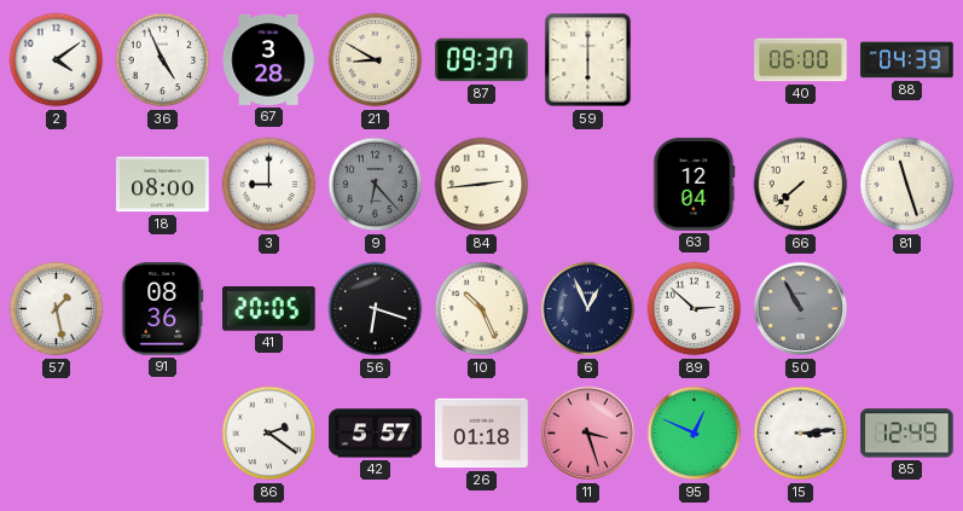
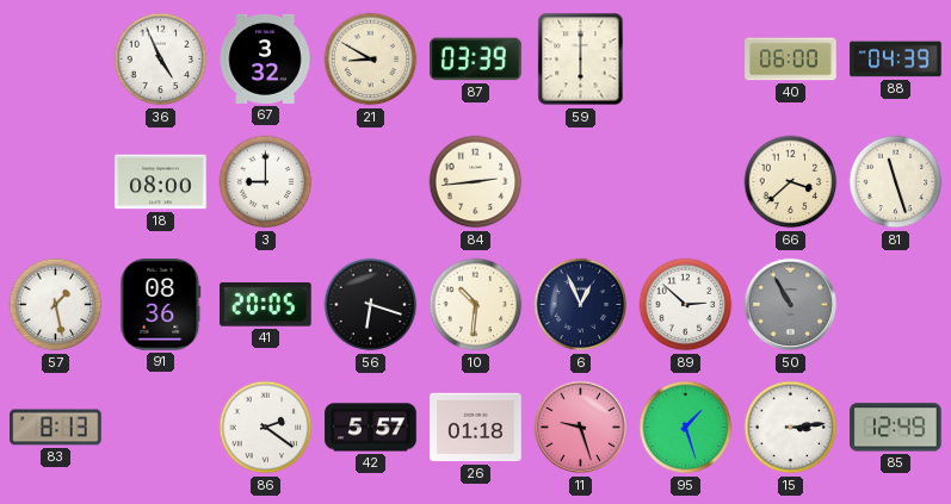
2: 4:09 -> none (57, 60)
67: 3:28 -> 3:32 (265, 58)
87: 09:37 -> 03:39 (476, 60)
9: 6:23 -> none (376, 185)
63: 12:04 -> none (694, 185)
66: 7:38 -> 3:38 (791, 182)
10: 10:26 -> 10:31 (476, 305)
83: none -> 8:13 (56, 428)
11: 3:27 -> 9:27 (581, 428)
95: 12:49 -> 1:27 (686, 428)
